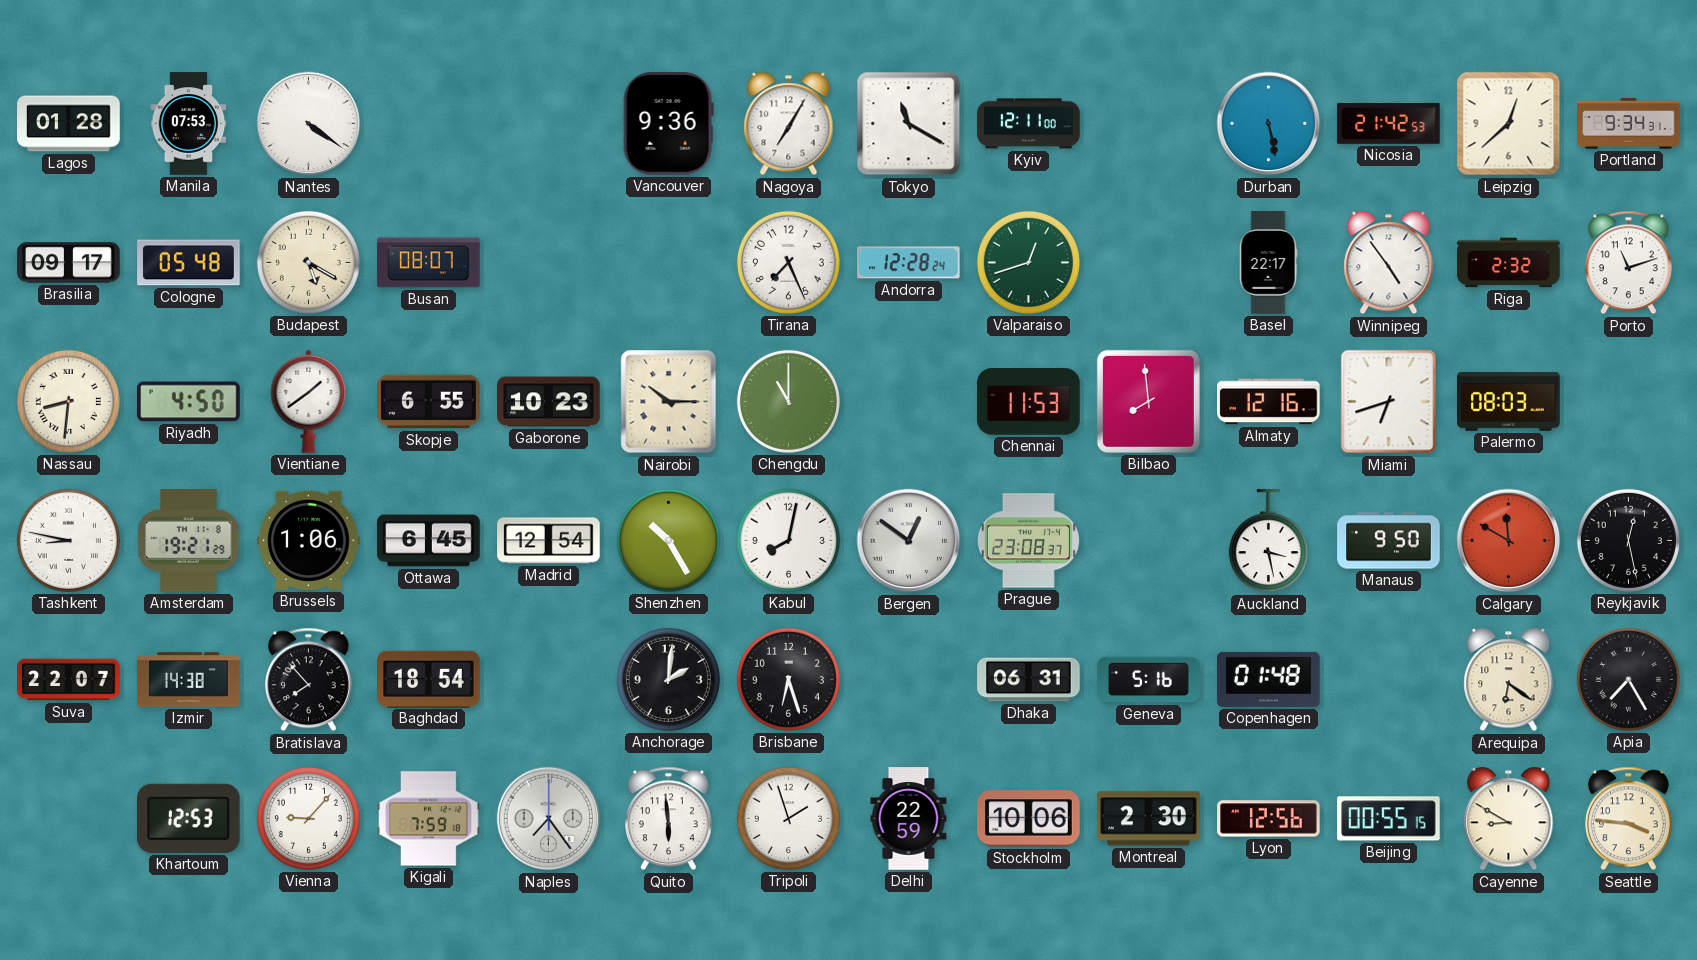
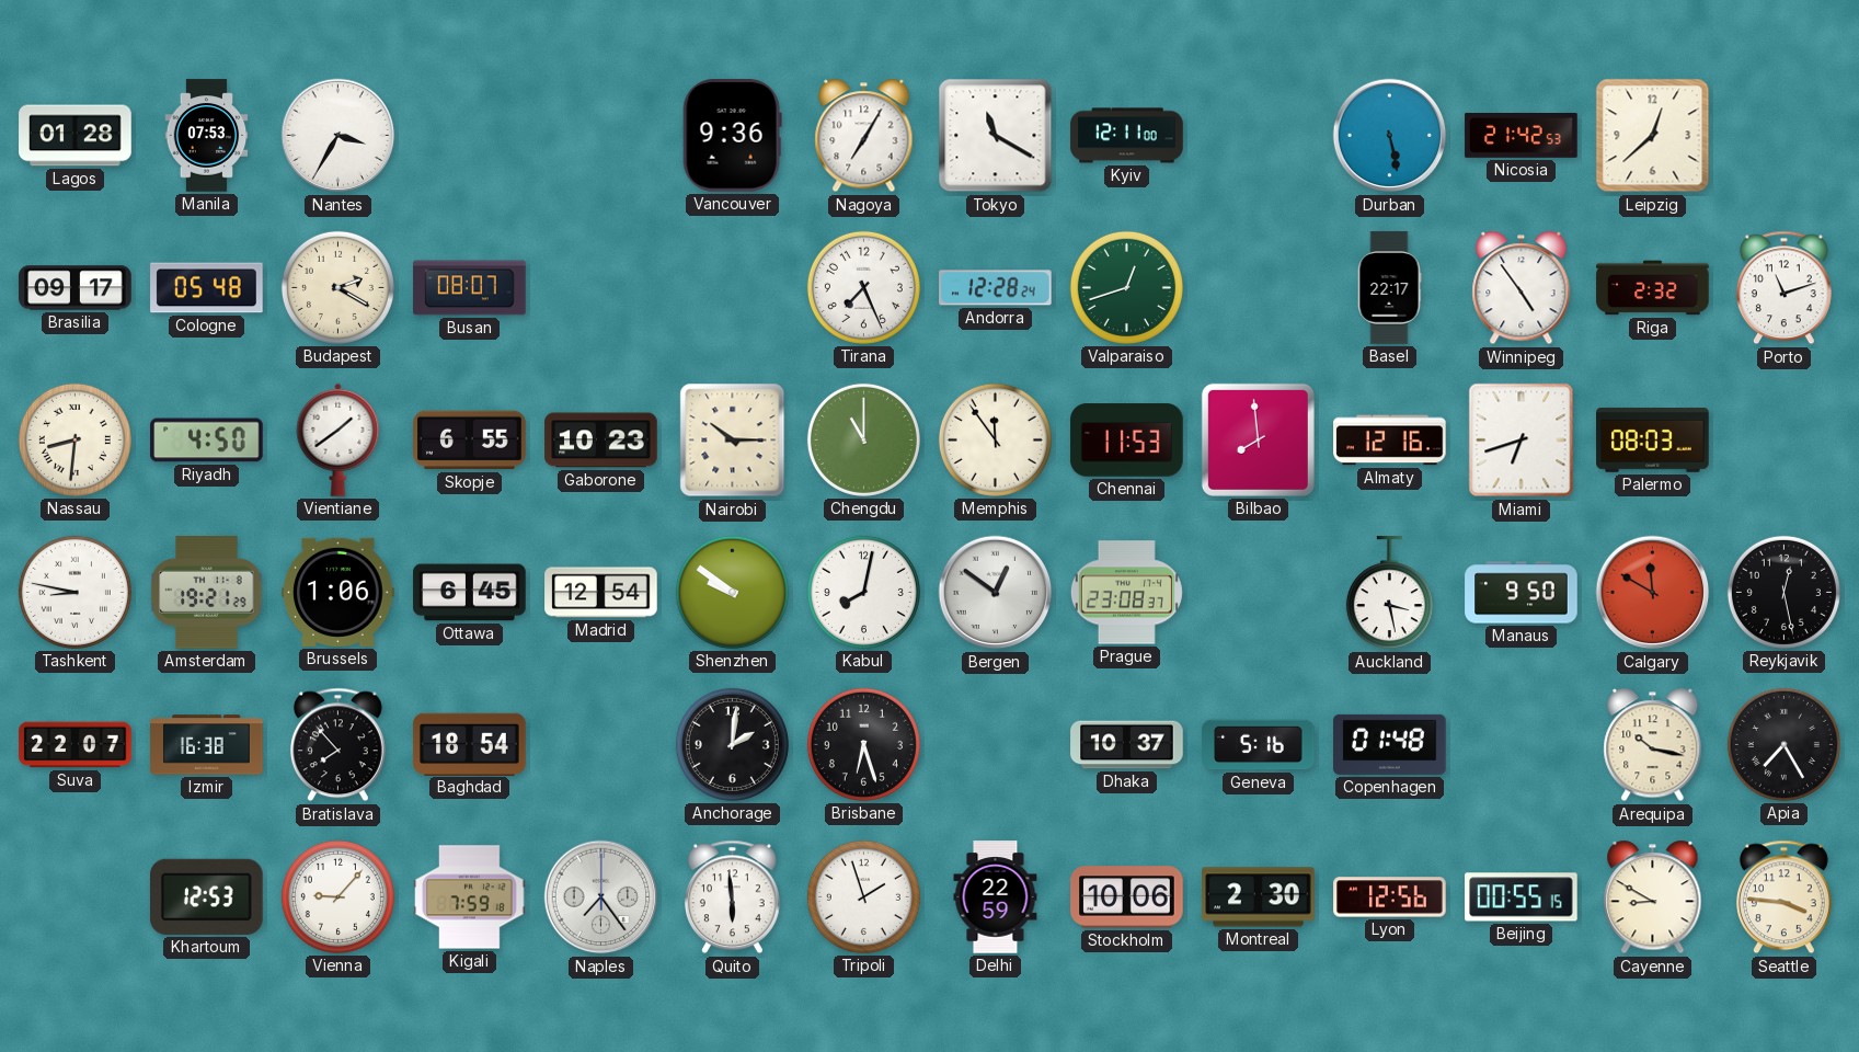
Nantes: 4:21 -> 3:35 (338, 136)
Portland: 9:34 -> none (1629, 124)
Budapest: 5:20 -> 2:20 (337, 287)
Memphis: none -> 11:54 (995, 439)
Shenzhen: 10:25 -> 9:51 (732, 592)
Izmir: 14:38 -> 16:38 (207, 745)
Dhaka: 06:31 -> 10:37 (1127, 745)
Arequipa: 6:21 -> 10:17 (1653, 745)
